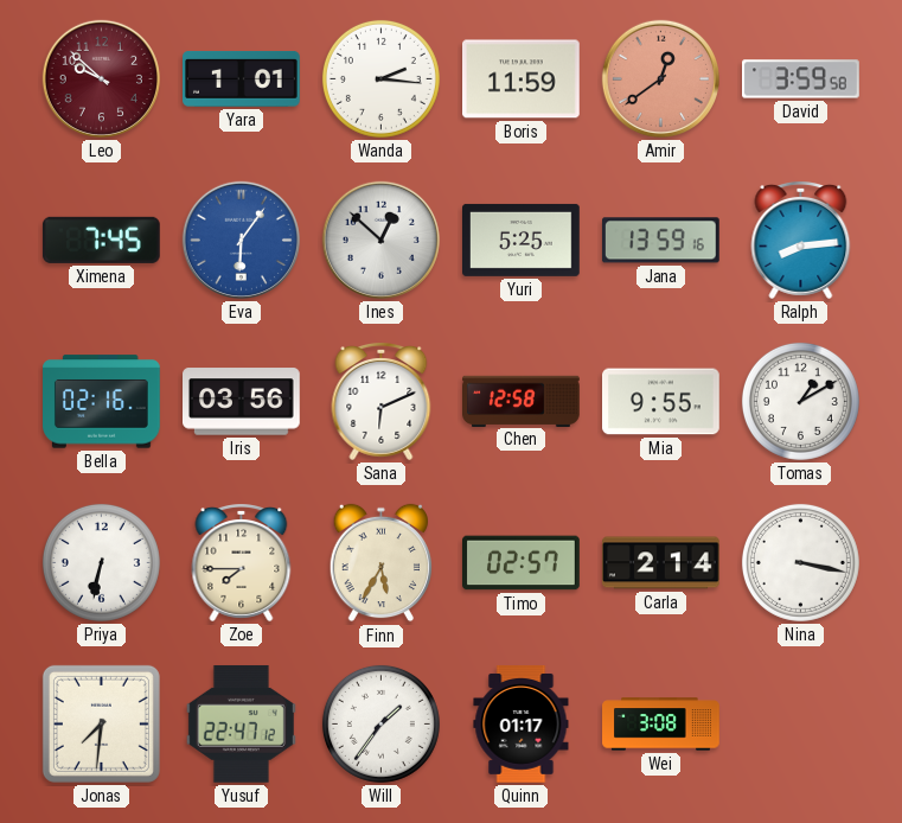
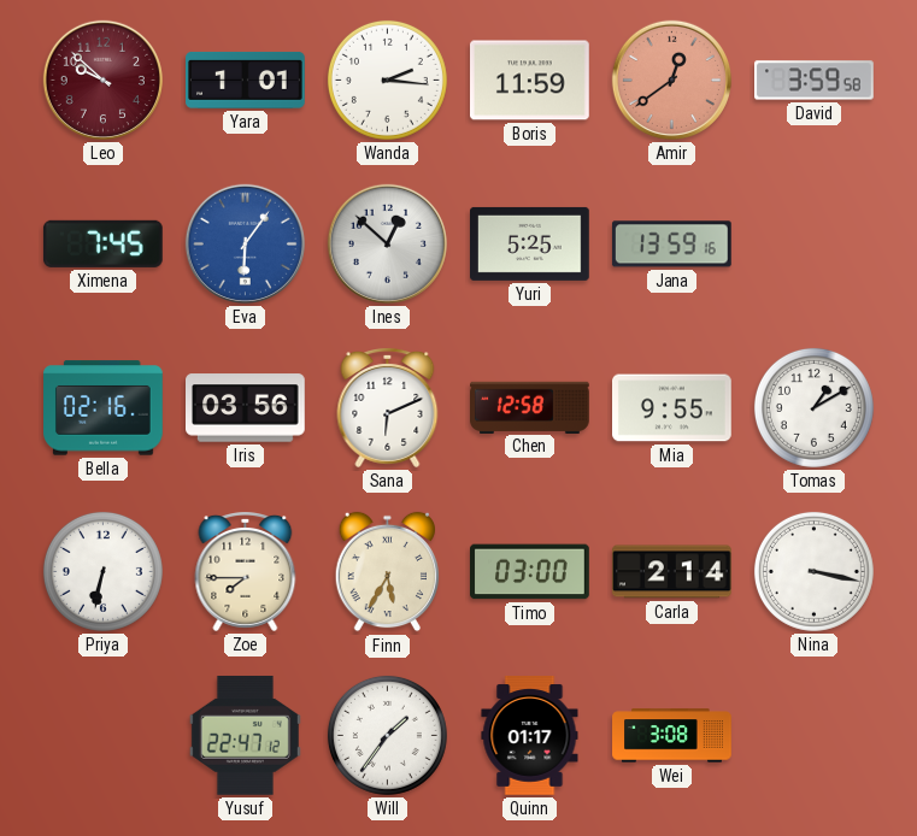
Ralph: 8:14 -> none (801, 241)
Timo: 02:57 -> 03:00 (530, 572)
Jonas: 7:31 -> none (101, 723)
